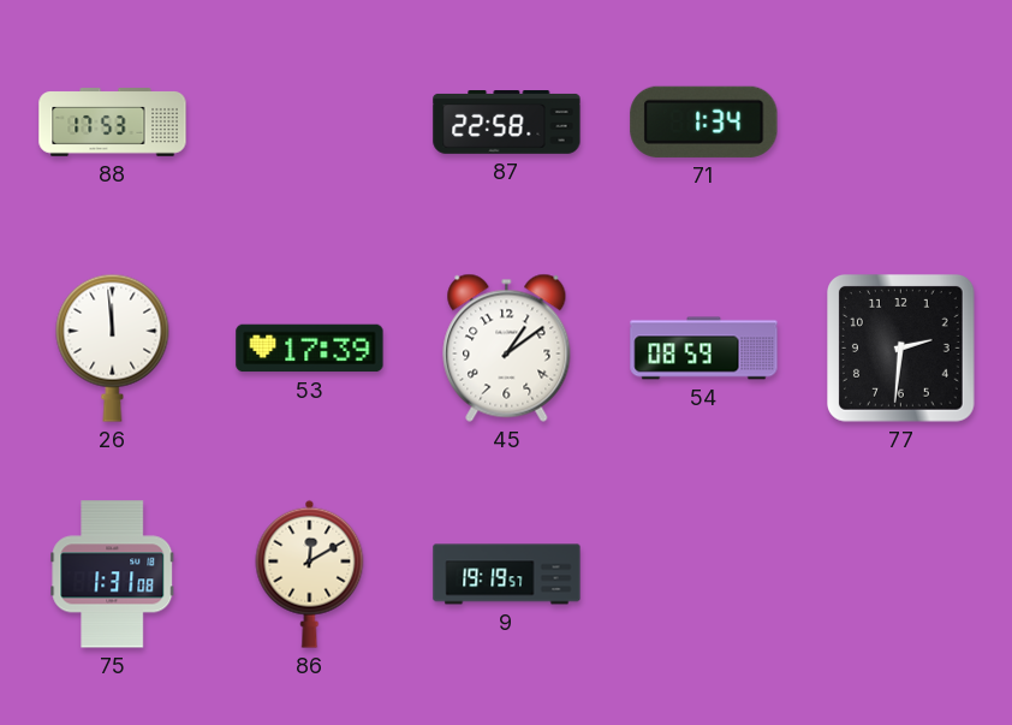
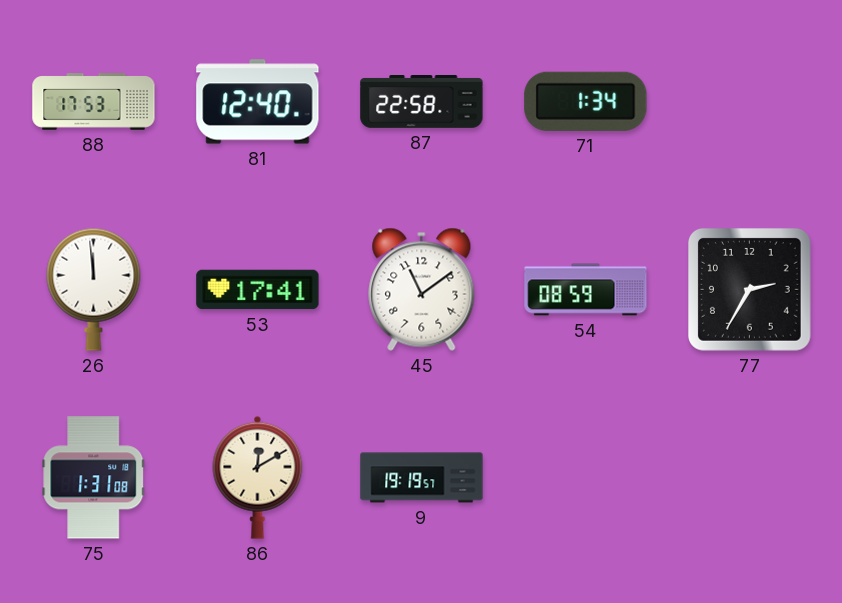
81: none -> 12:40 (258, 102)
53: 17:39 -> 17:41 (258, 290)
45: 1:09 -> 11:09 (422, 289)
77: 2:31 -> 2:35 (750, 290)
